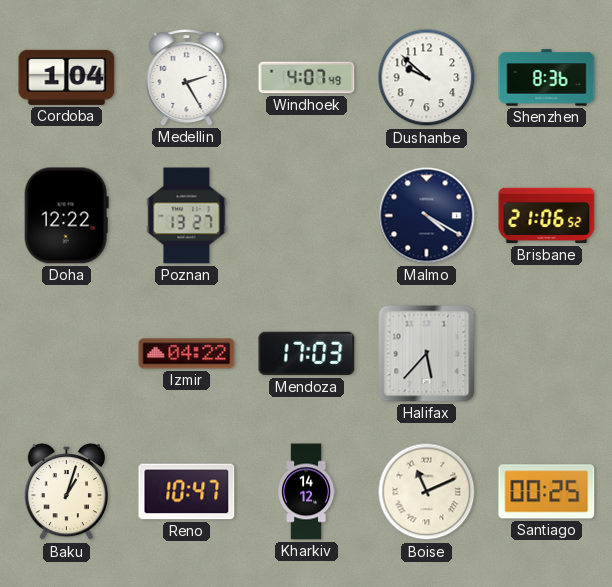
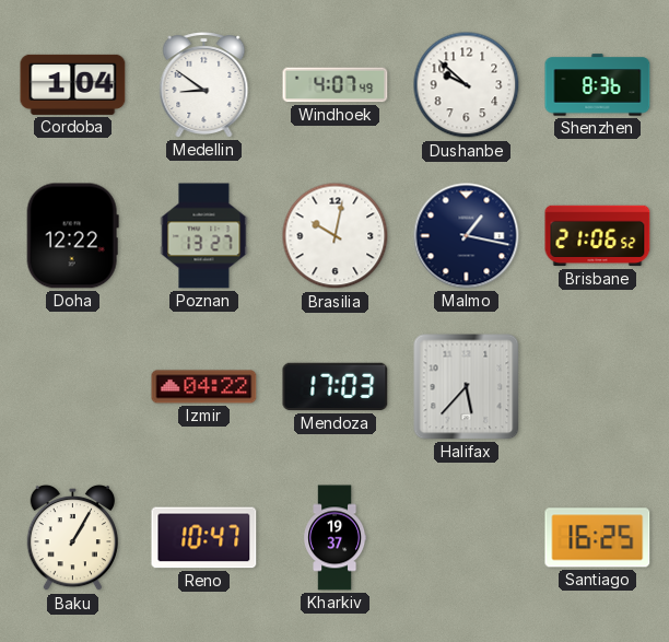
Medellin: 2:25 -> 8:51 (204, 85)
Brasilia: none -> 10:02 (336, 236)
Malmo: 4:20 -> 1:17 (467, 236)
Baku: 1:03 -> 1:05 (72, 538)
Kharkiv: 14:12 -> 19:37 (336, 538)
Boise: 11:11 -> none (427, 492)
Santiago: 00:25 -> 16:25 (598, 538)
